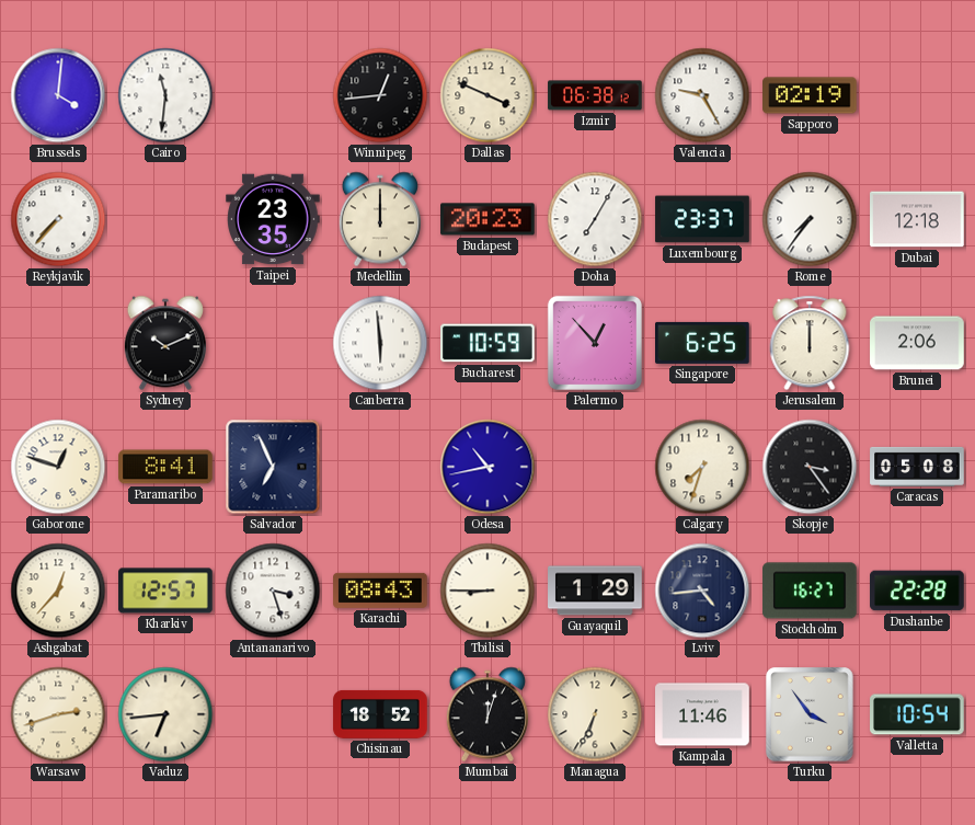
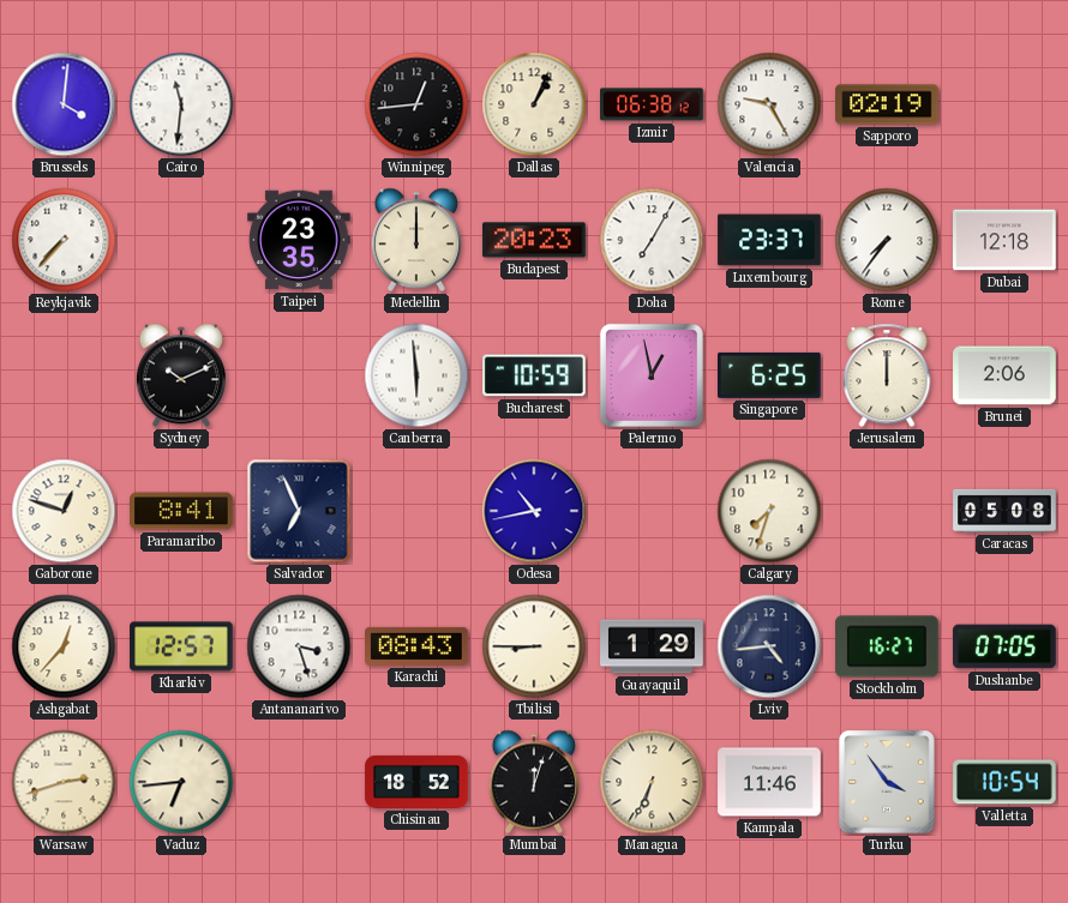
Dallas: 3:49 -> 1:04 (534, 104)
Palermo: 12:53 -> 12:58 (652, 375)
Skopje: 3:24 -> none (810, 467)
Dushanbe: 22:28 -> 07:05 (1004, 646)
